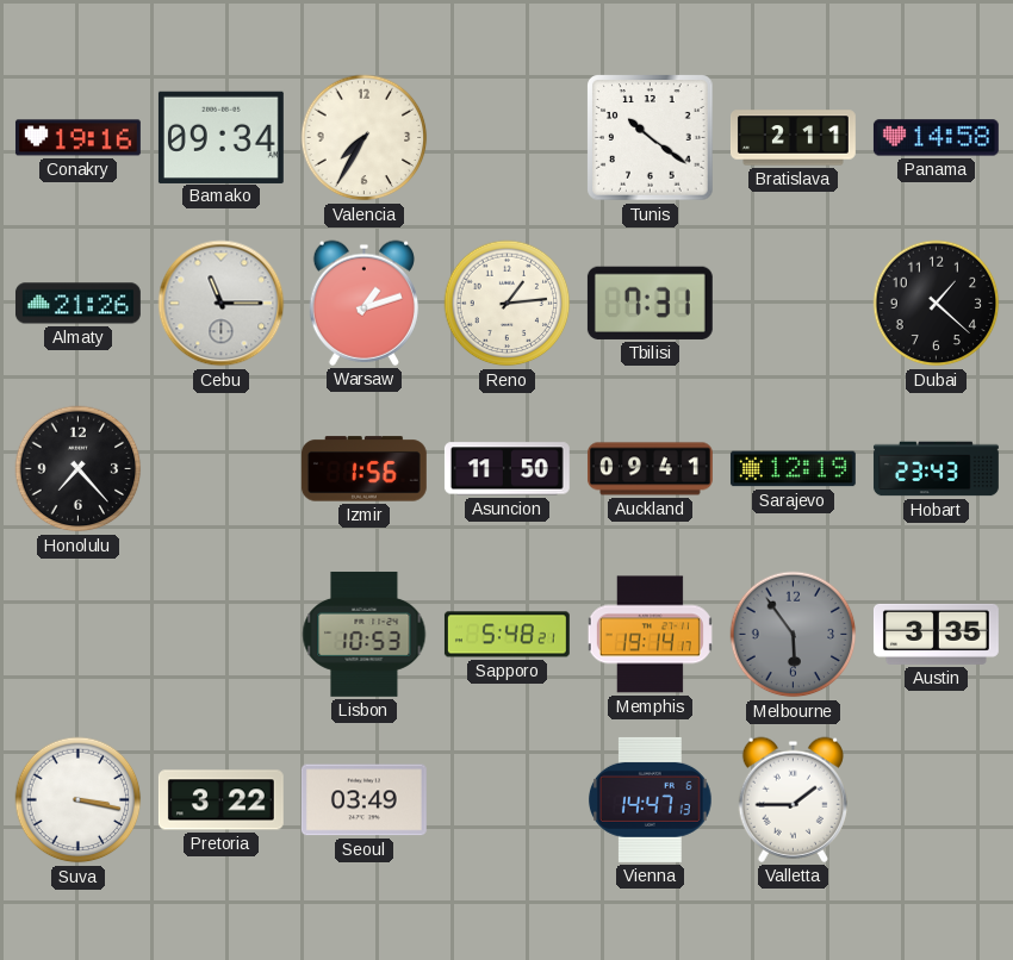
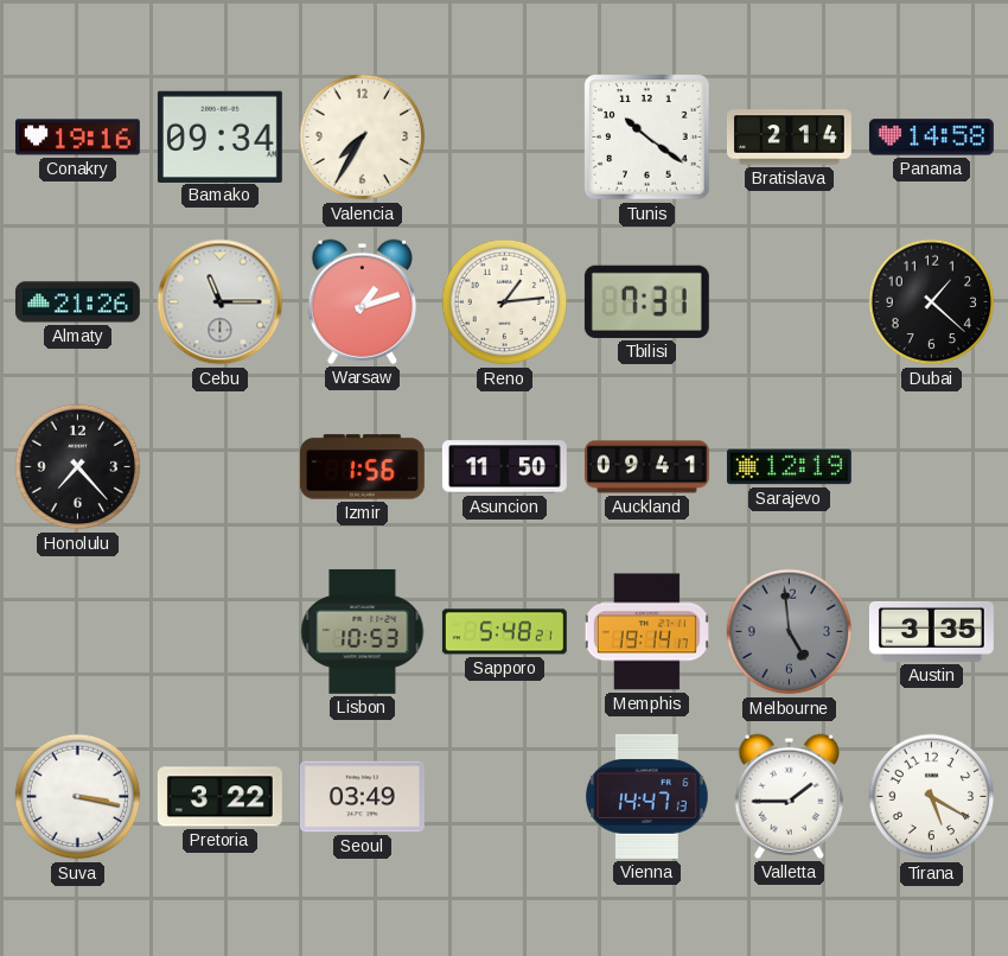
Bratislava: 2:11 -> 2:14 (789, 138)
Hobart: 23:43 -> none (936, 469)
Melbourne: 5:54 -> 4:59 (790, 632)
Tirana: none -> 5:20 (932, 797)
